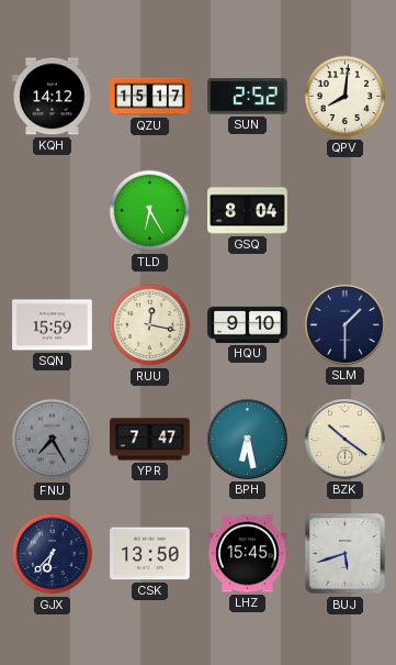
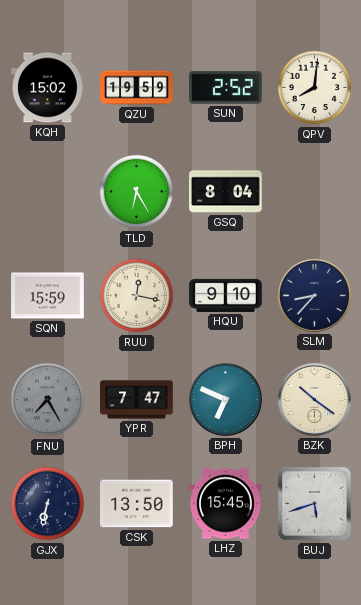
KQH: 14:12 -> 15:02 (48, 88)
QZU: 15:17 -> 19:59 (137, 88)
SLM: 1:30 -> 8:37 (314, 295)
BPH: 6:28 -> 6:49 (225, 399)
GJX: 6:37 -> 6:32 (48, 504)
